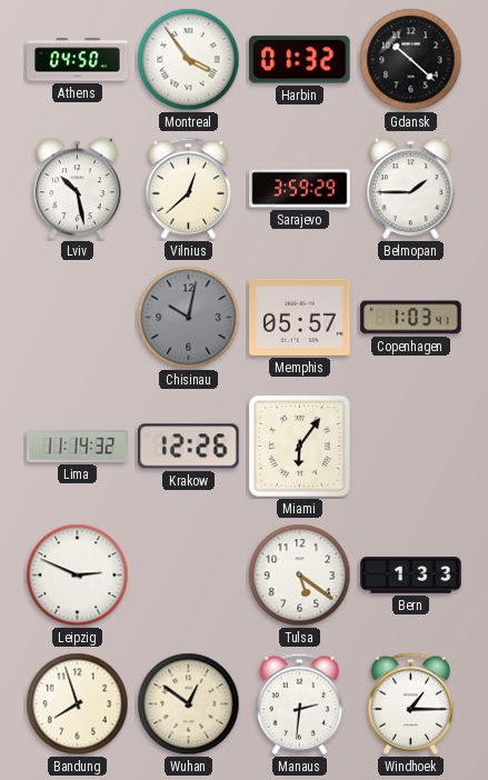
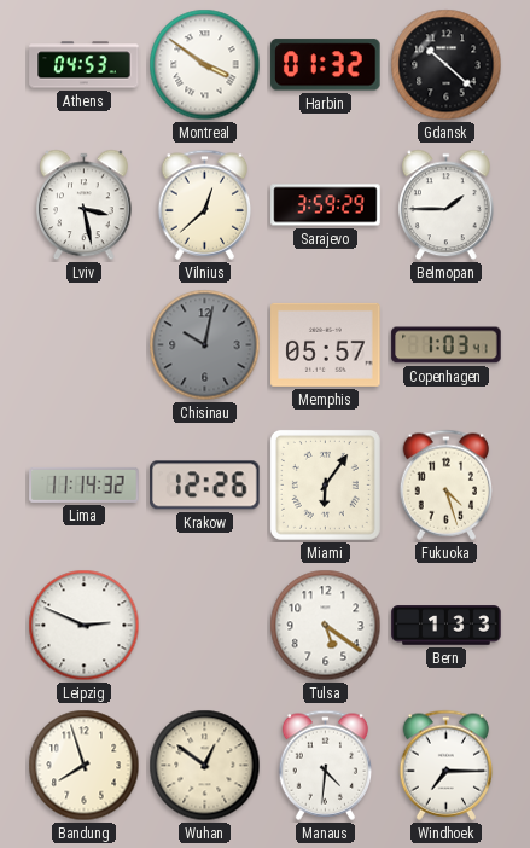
Athens: 04:50 -> 04:53 (85, 65)
Montreal: 3:54 -> 3:51 (205, 65)
Lviv: 10:28 -> 3:28 (85, 205)
Fukuoka: none -> 4:27 (447, 484)
Manaus: 2:31 -> 4:31 (326, 765)
Windhoek: 1:15 -> 7:15 (447, 765)
